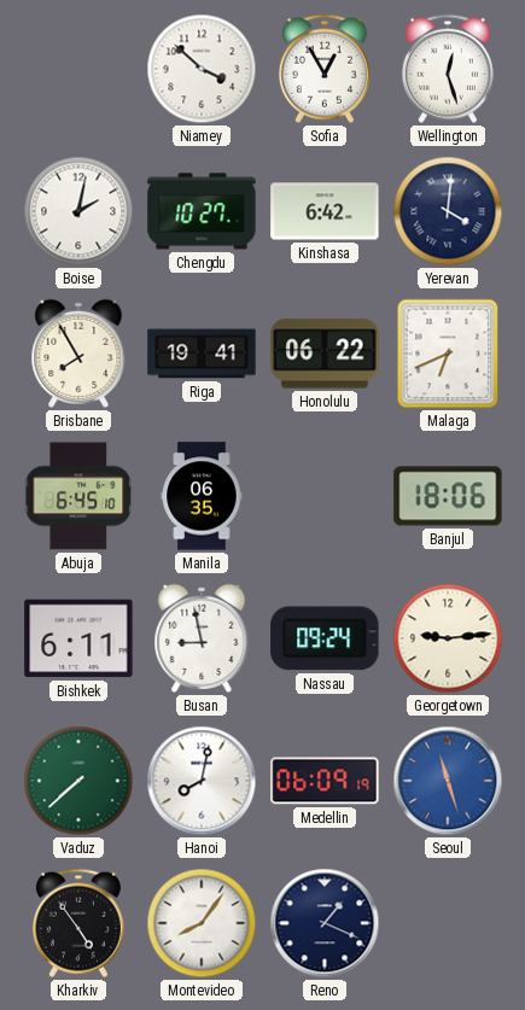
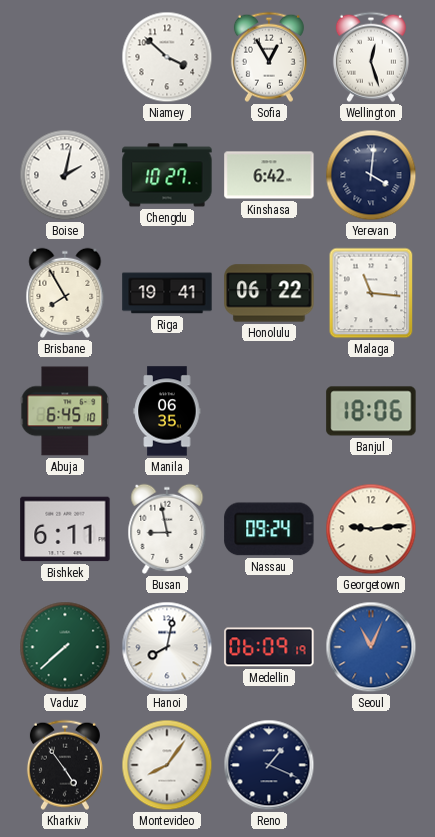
Malaga: 6:41 -> 11:16 (371, 293)
Seoul: 11:27 -> 11:04 (371, 647)
